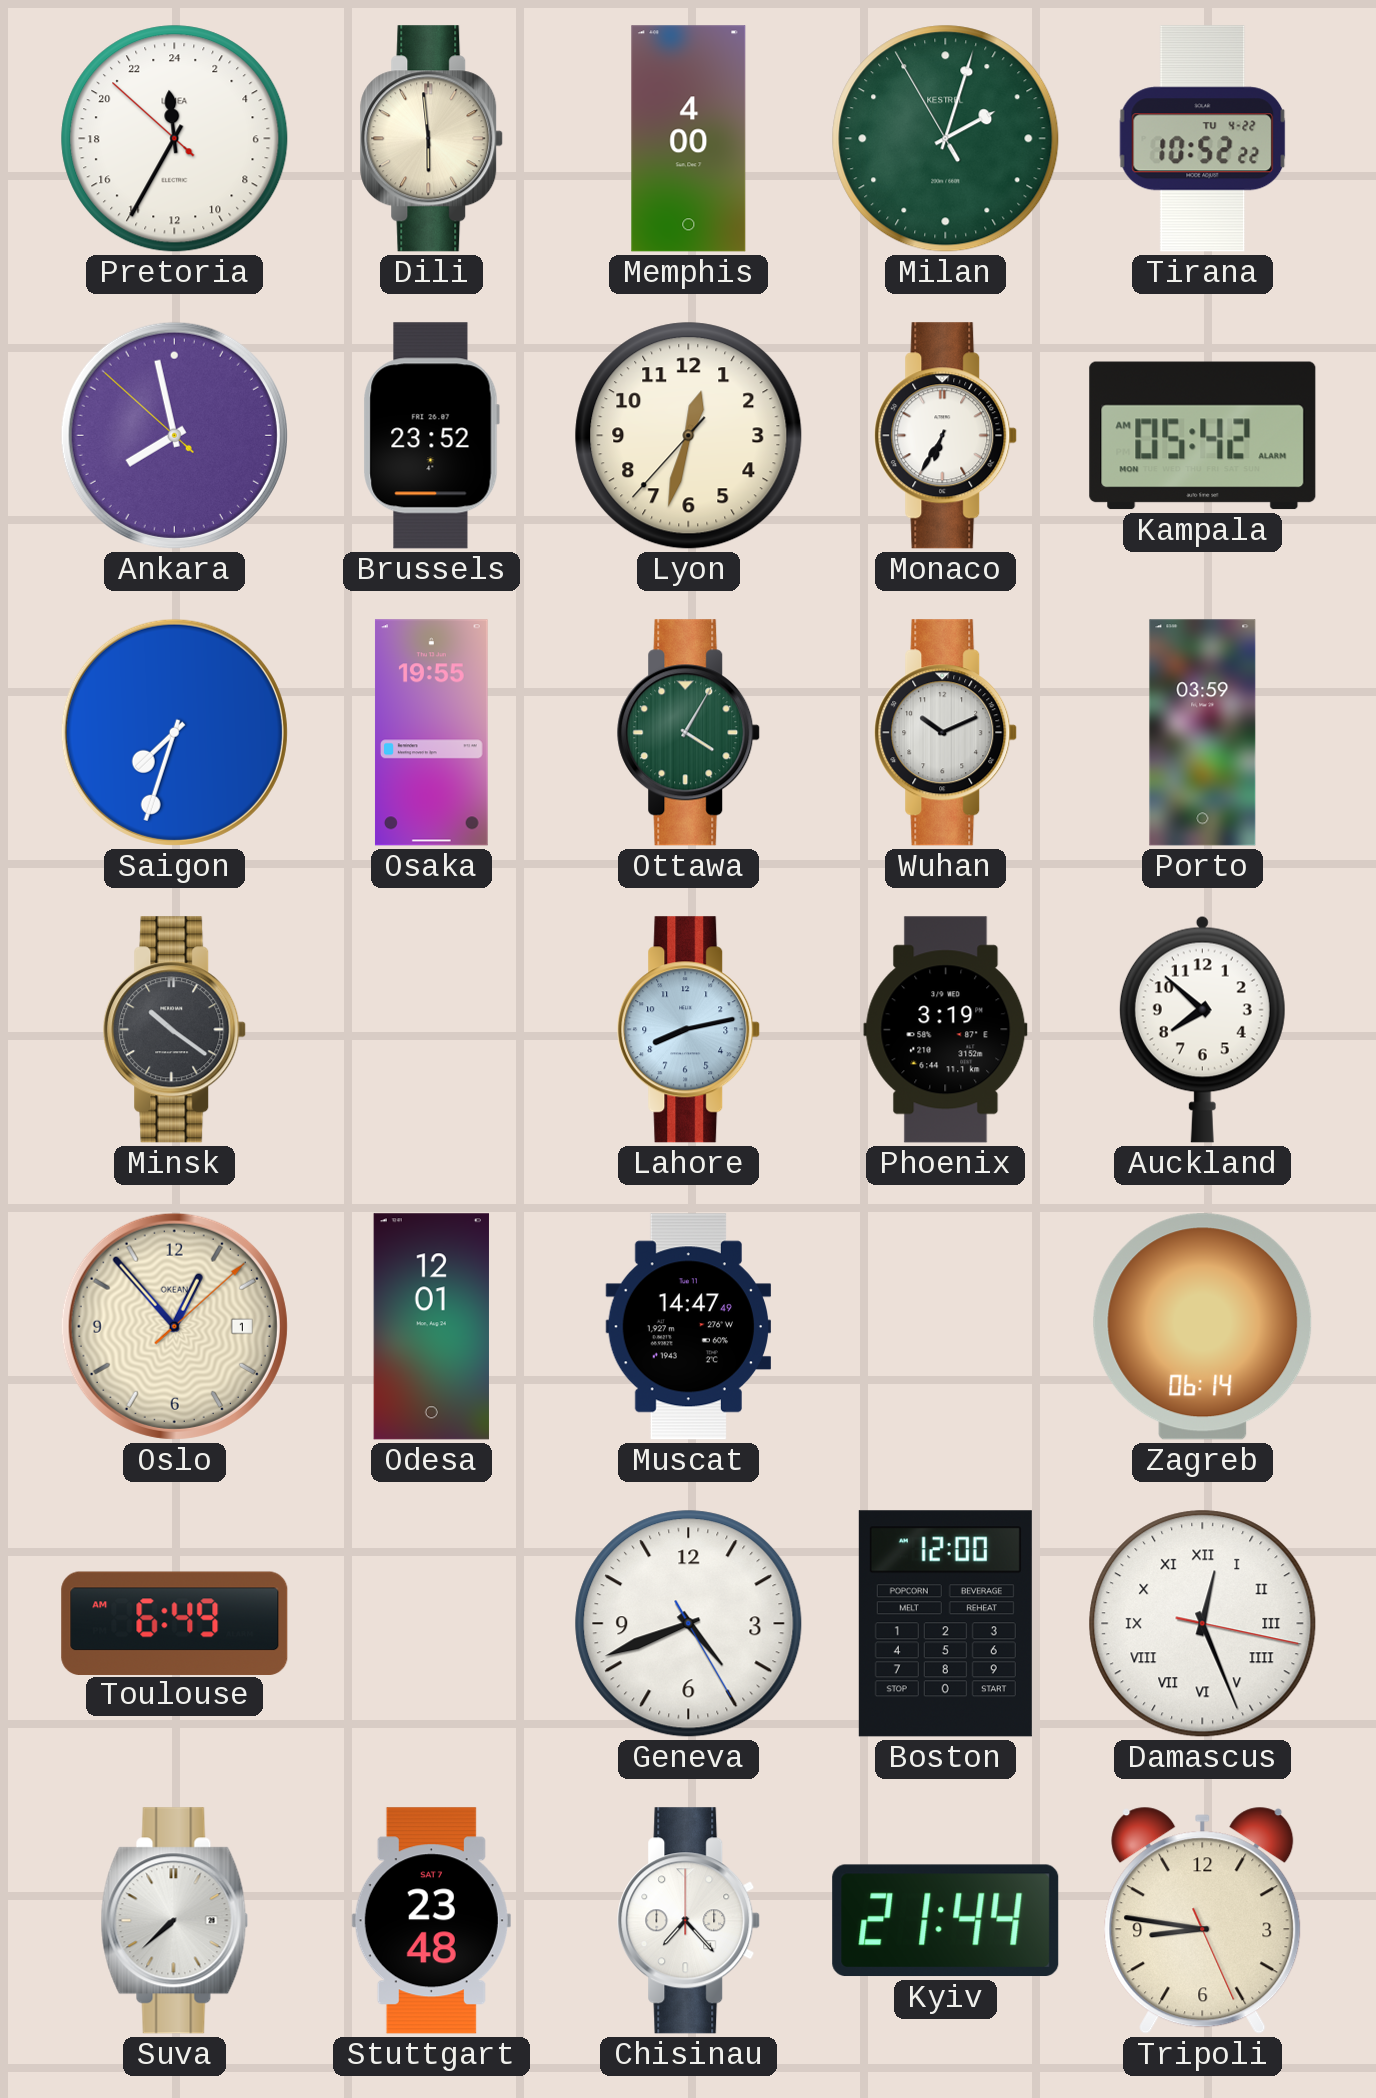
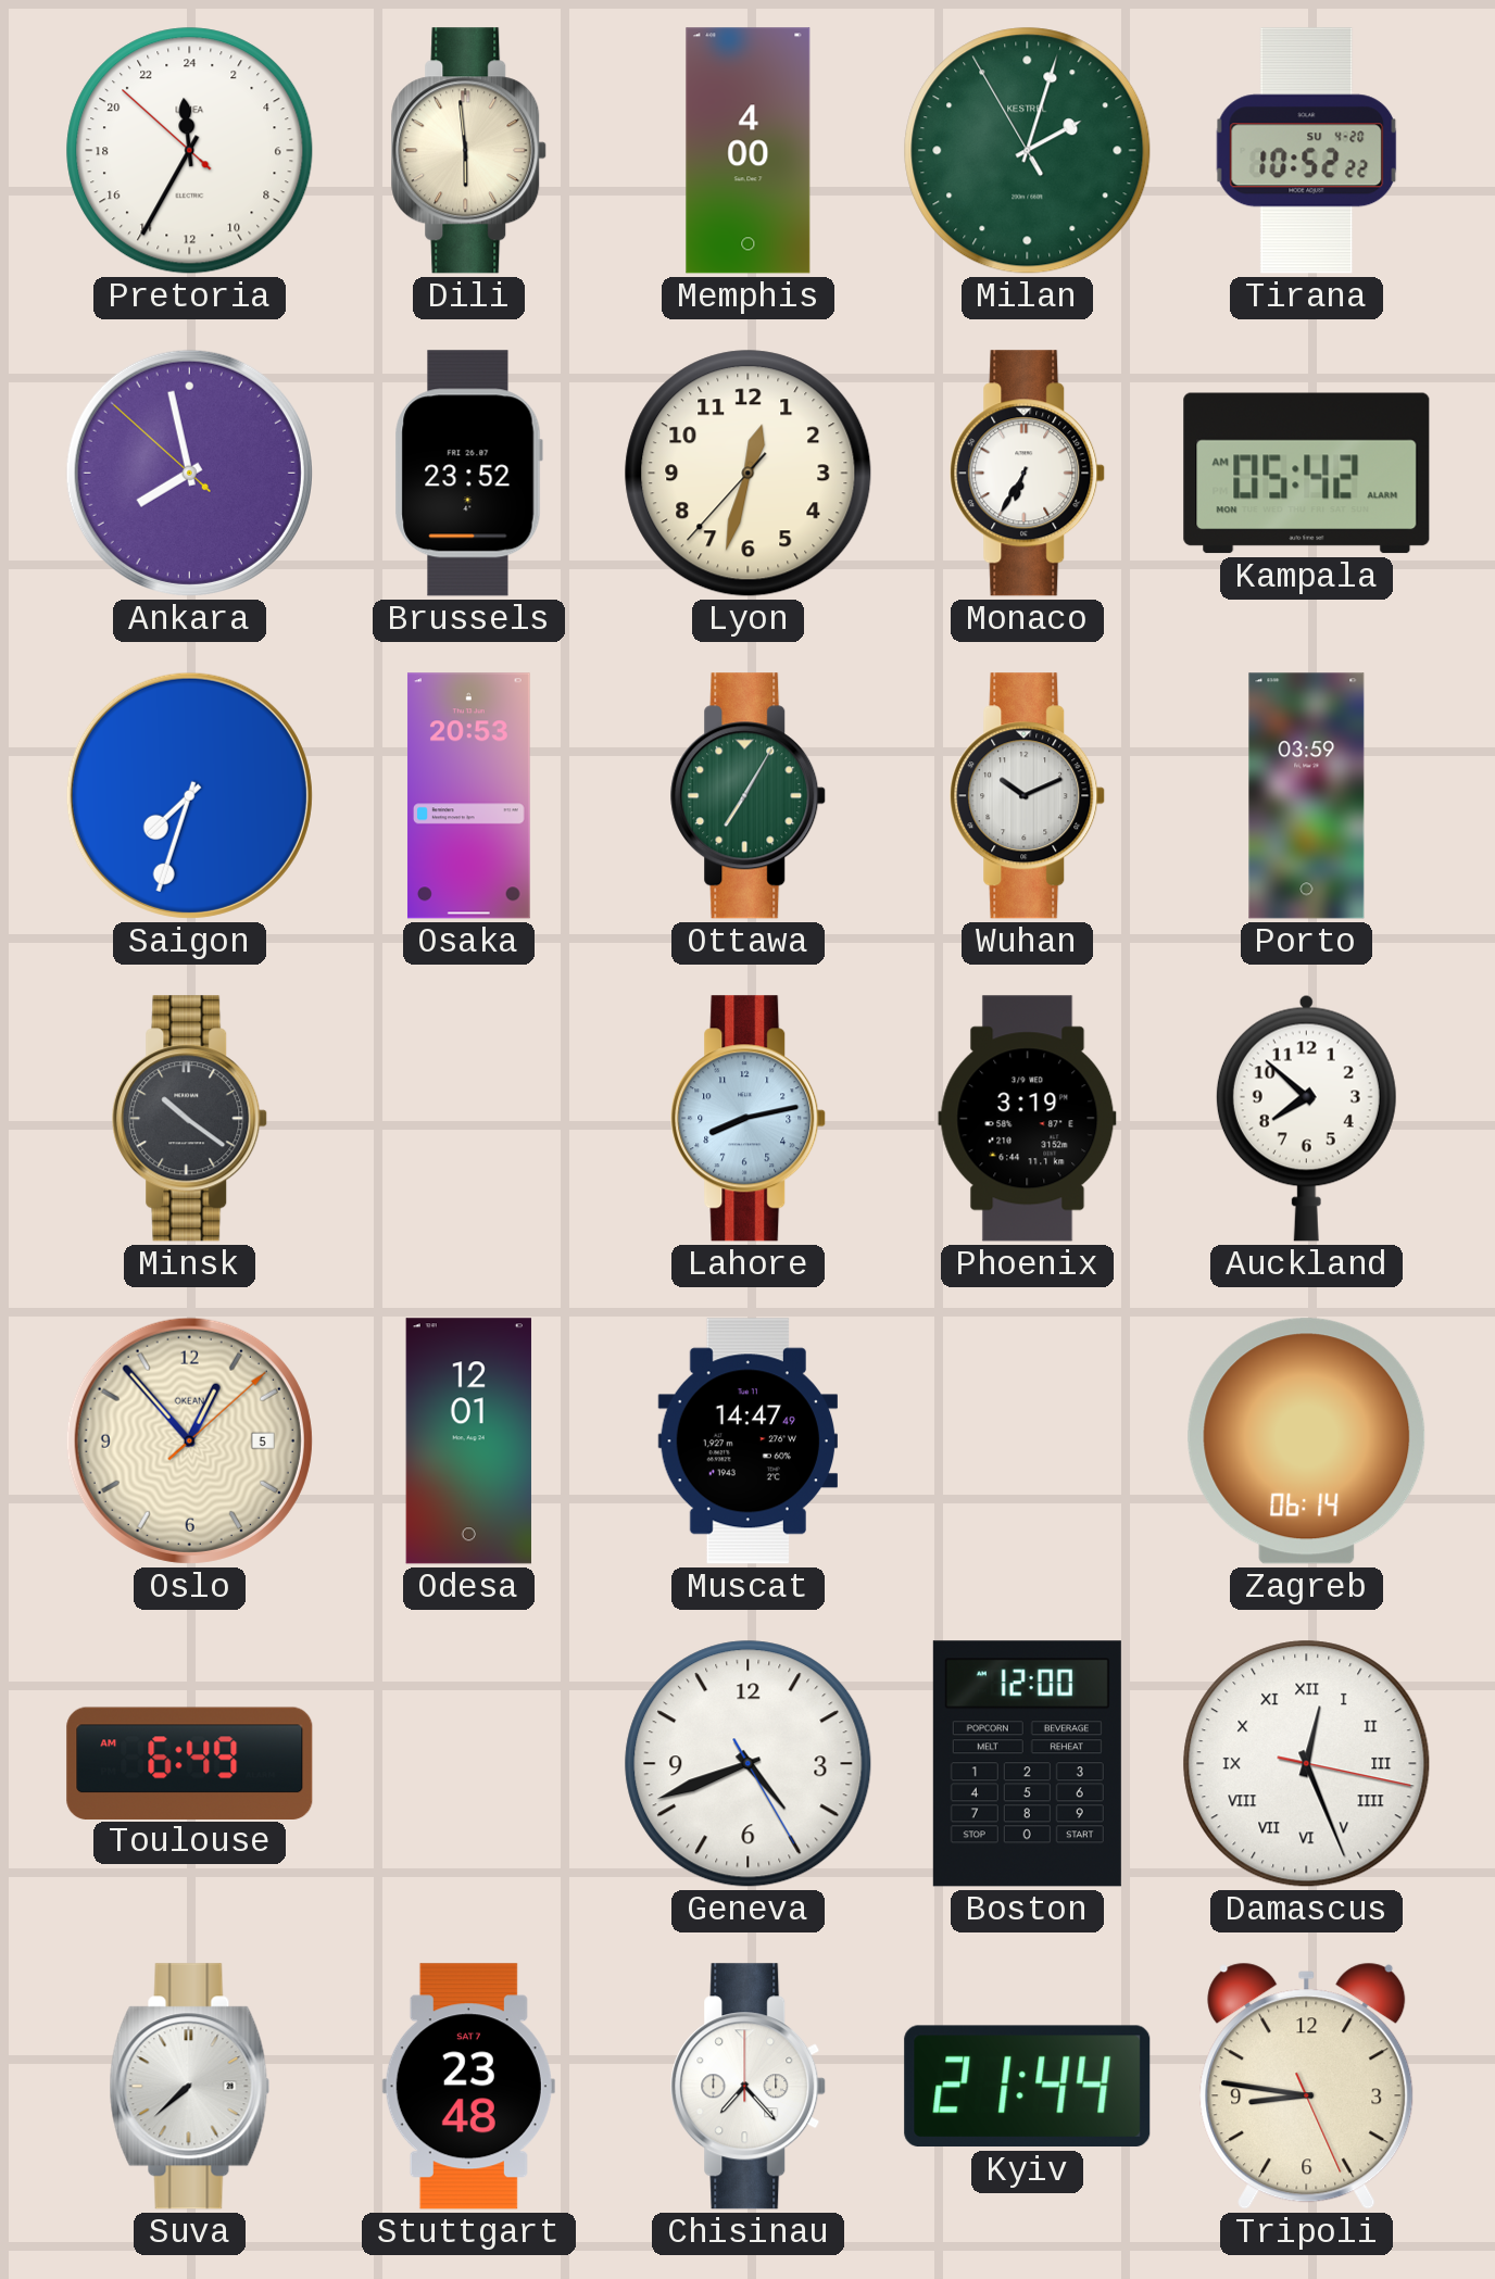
Tirana date: TU 4-22 -> SU 4-20 (1307, 151)
Osaka: 19:55 -> 20:53 (468, 796)
Ottawa: 4:05 -> 7:05 (749, 796)
Oslo date: 1 -> 5 (189, 1440)
